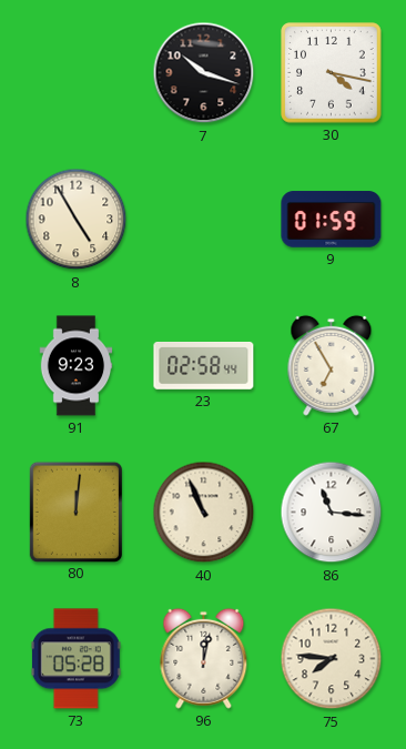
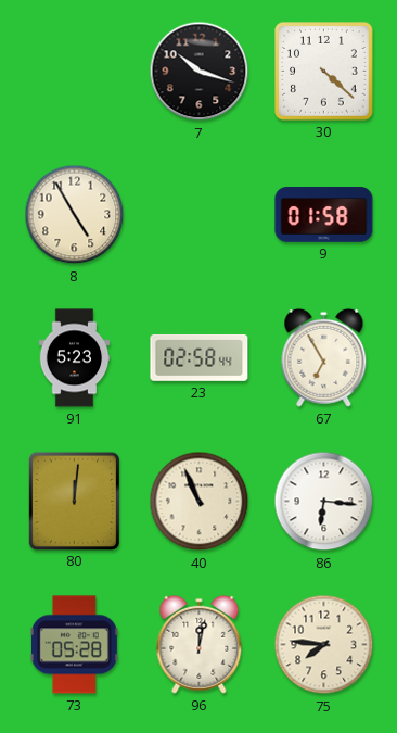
30: 4:17 -> 4:22 (324, 72)
9: 01:59 -> 01:58 (324, 215)
91: 9:23 -> 5:23 (75, 358)
86: 11:16 -> 6:16 (324, 502)
